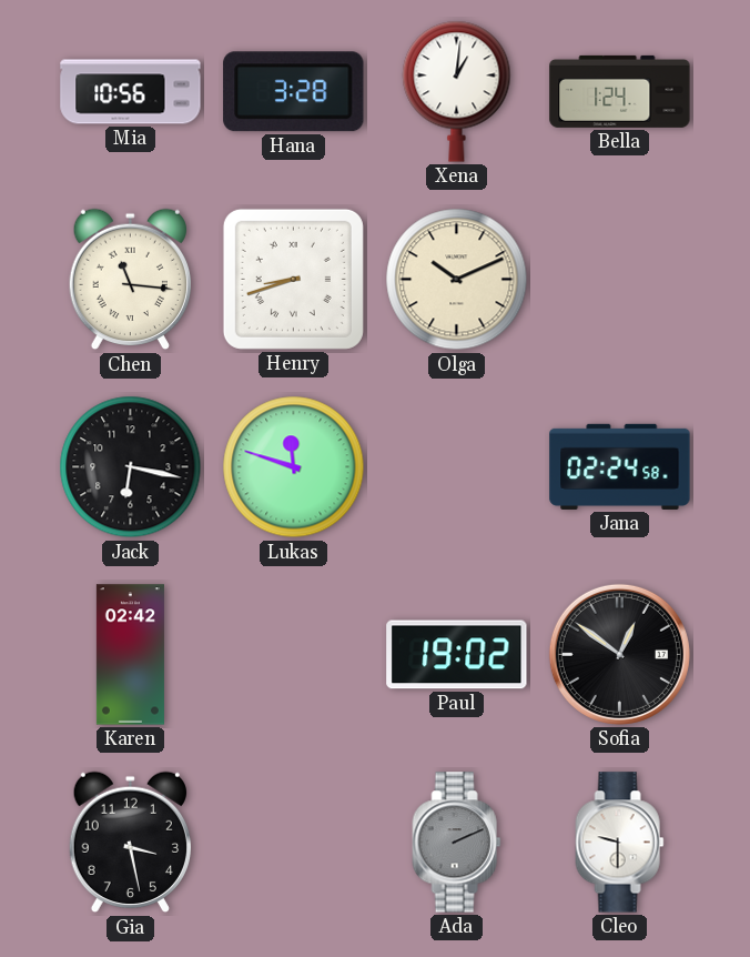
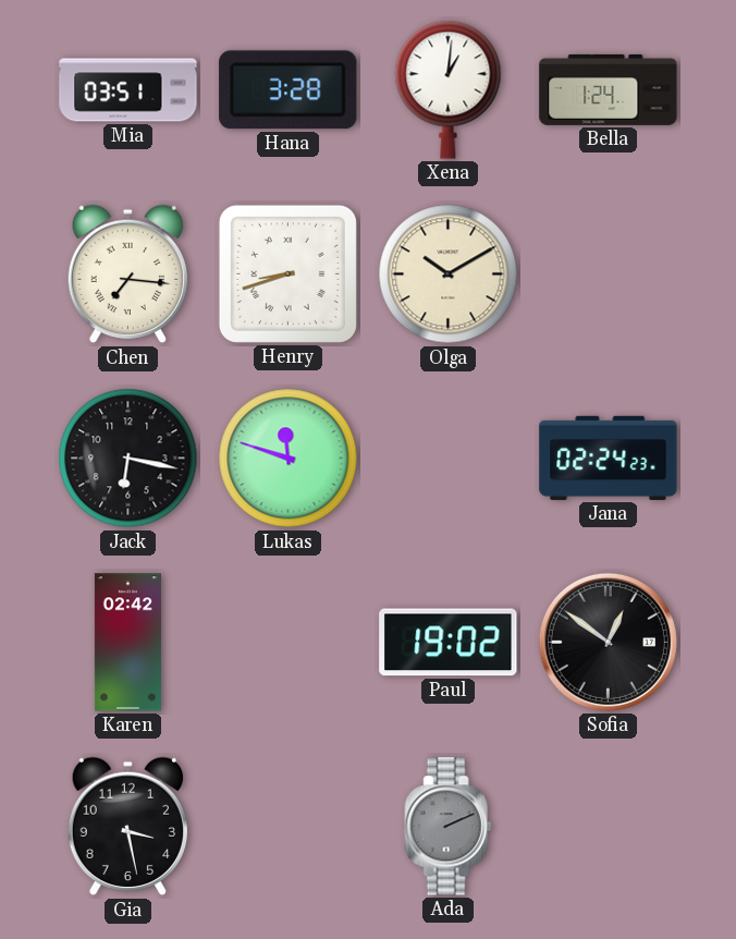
Mia: 10:56 -> 03:51 (128, 90)
Chen: 11:16 -> 7:16 (127, 275)
Olga: 10:11 -> 10:10 (449, 275)
Jana: 02:24:58 -> 02:24:23 (609, 458)
Cleo: 9:30 -> none (620, 843)
